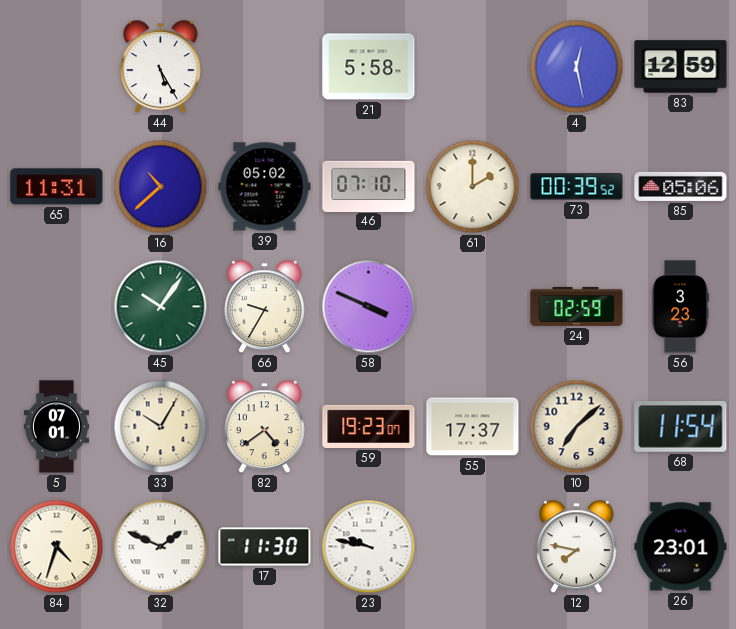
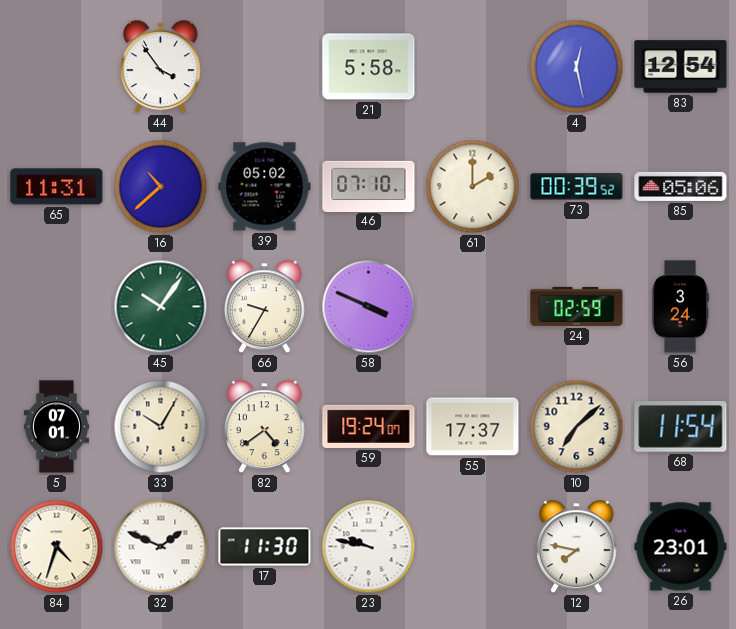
44: 5:25 -> 3:54 (161, 67)
83: 12:59 -> 12:54 (681, 67)
56: 3:23 -> 3:24 (679, 307)
59: 19:23 -> 19:24 (369, 426)
